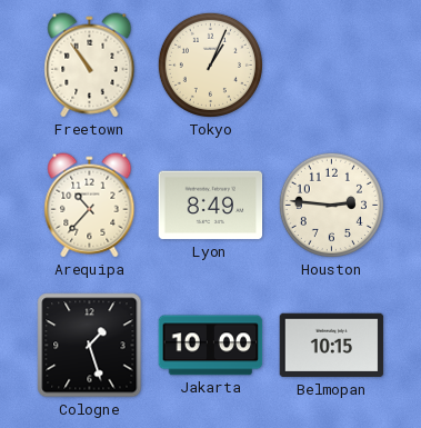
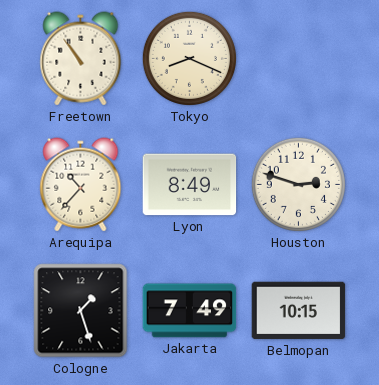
Tokyo: 1:04 -> 8:19 (189, 58)
Houston: 2:46 -> 2:48 (298, 184)
Jakarta: 10:00 -> 7:49 (190, 311)
